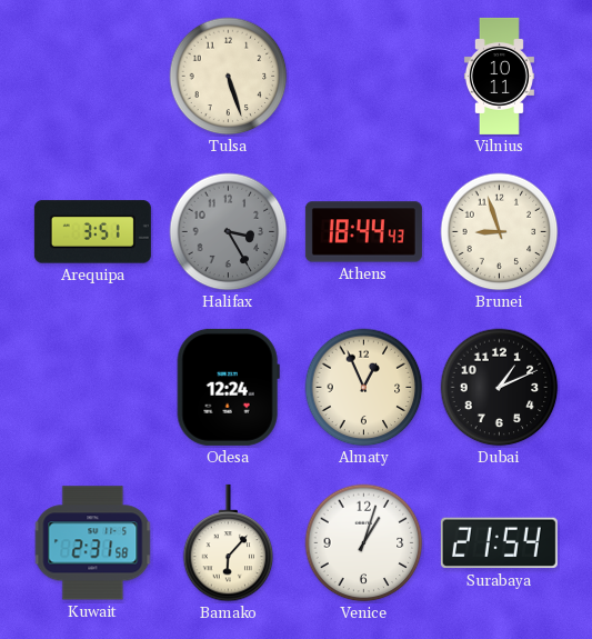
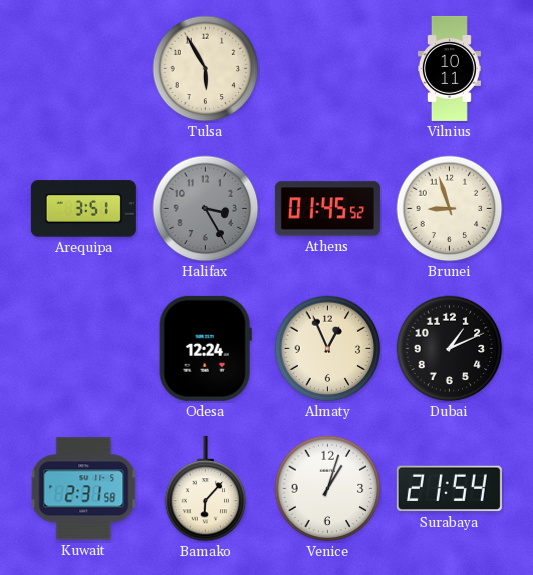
Tulsa: 5:27 -> 5:55 (206, 69)
Athens: 18:44 -> 01:45 (327, 209)
